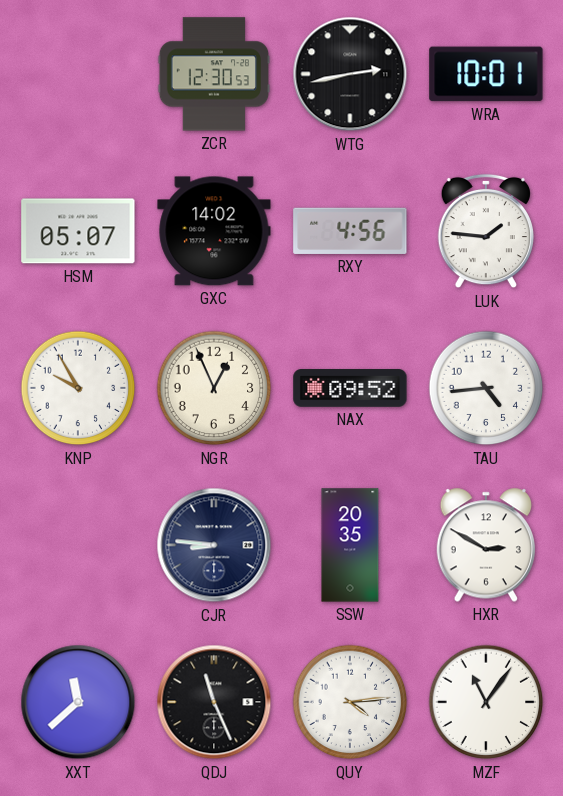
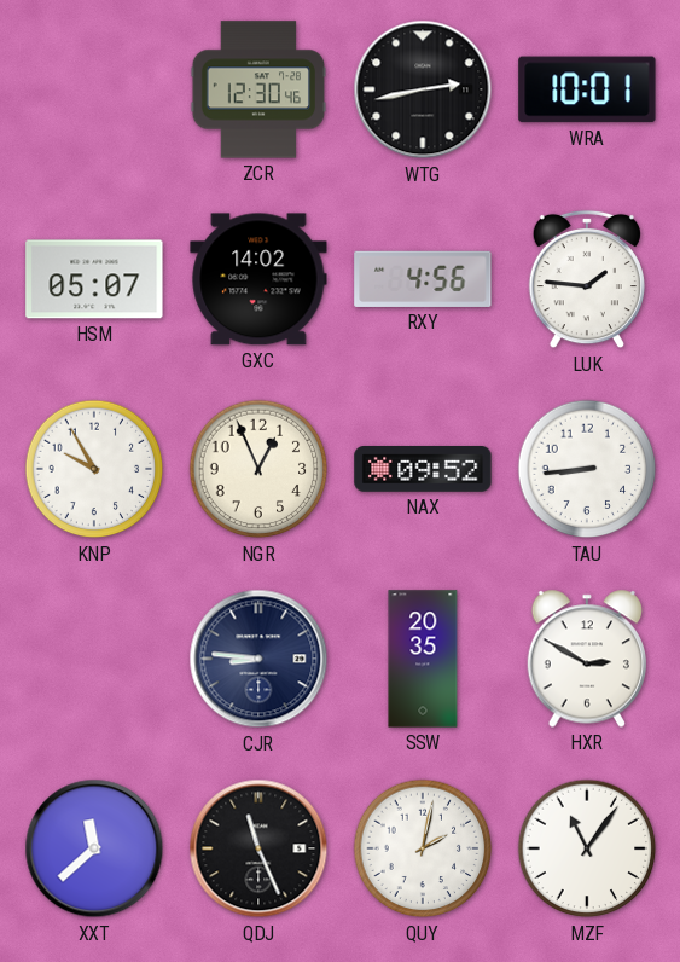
ZCR: 12:30:53 -> 12:30:46 (258, 89)
TAU: 4:44 -> 8:44 (587, 469)
QUY: 4:14 -> 2:02 (423, 848)
